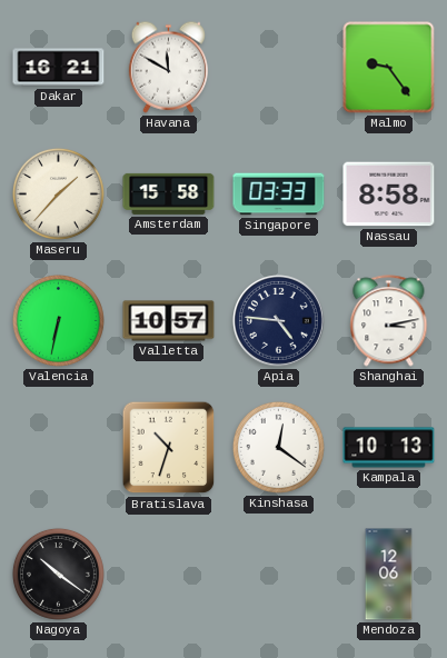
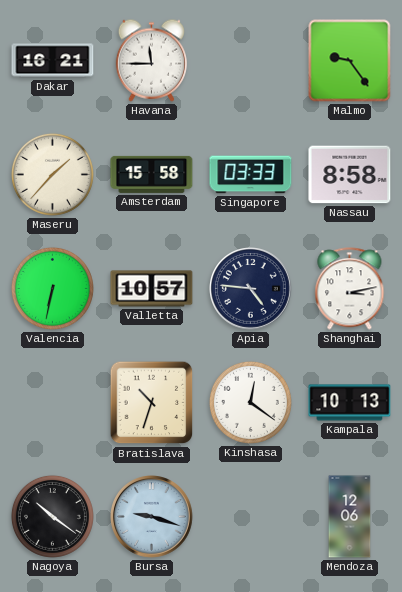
Havana: 11:50 -> 11:45 (151, 60)
Bursa: none -> 9:18 (152, 517)
